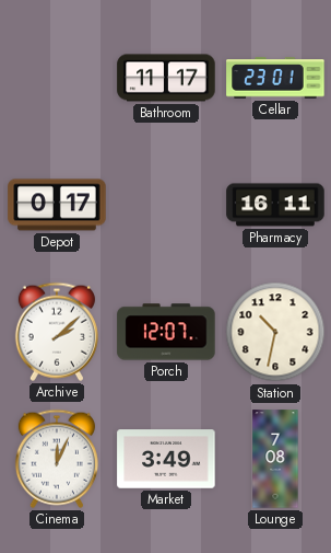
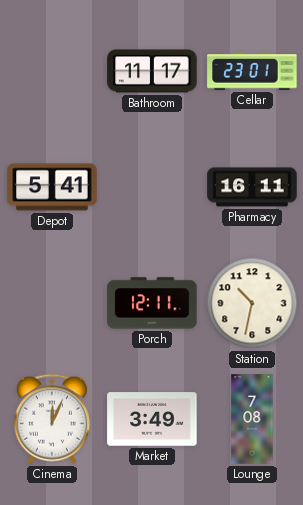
Depot: 0:17 -> 5:41 (52, 187)
Archive: 2:08 -> none (57, 332)
Porch: 12:07 -> 12:11 (152, 303)
